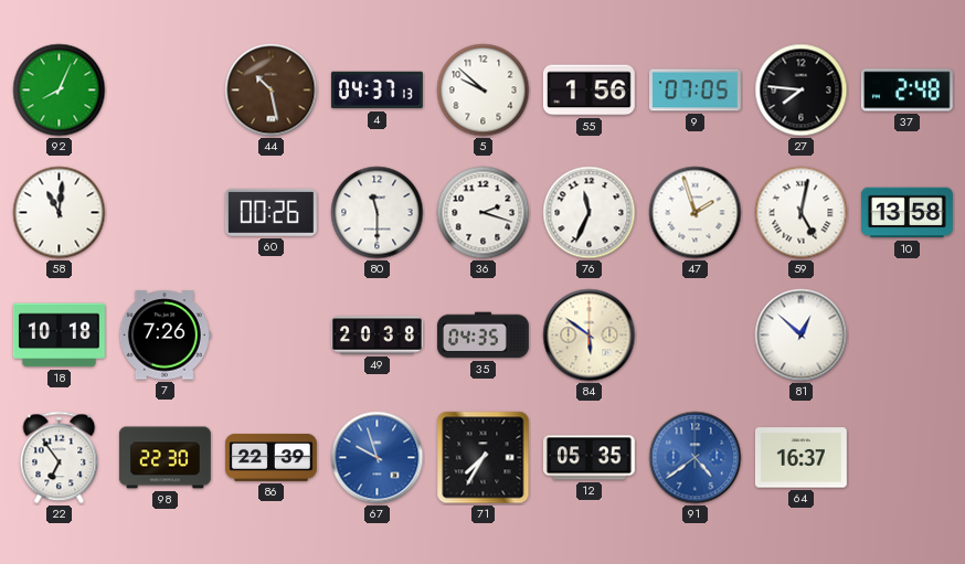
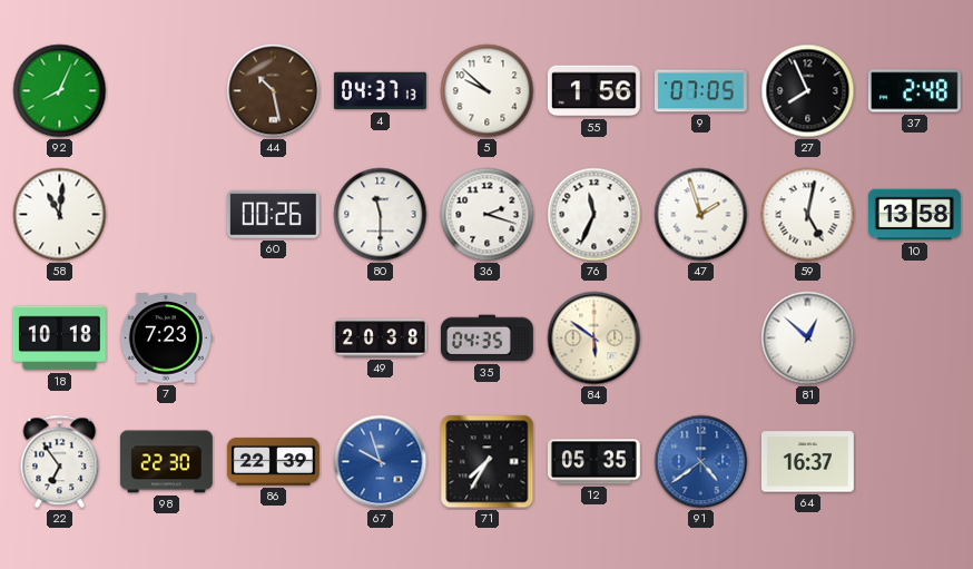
27: 7:46 -> 7:56 (808, 91)
7: 7:26 -> 7:23 (166, 339)
